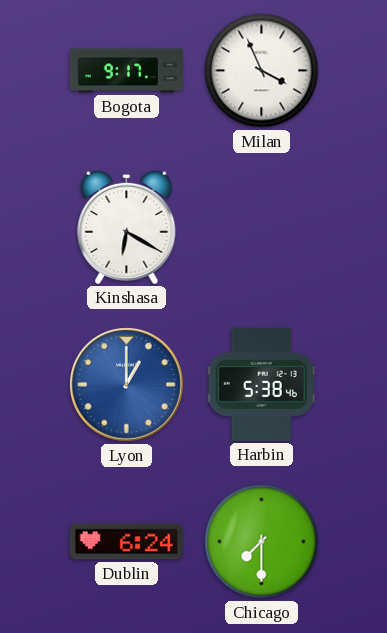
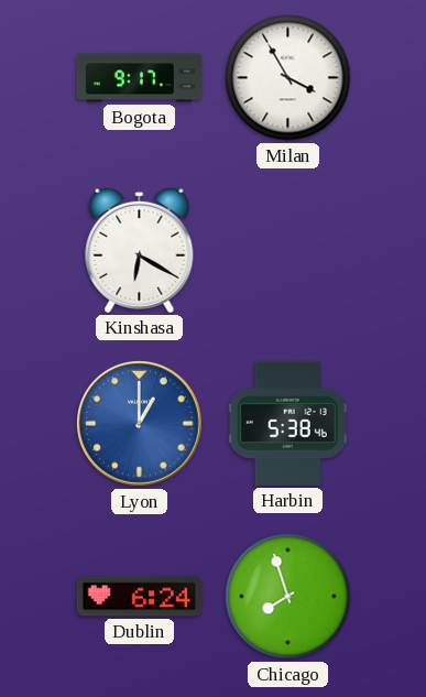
Milan: 3:56 -> 3:55 (288, 78)
Chicago: 7:30 -> 7:57 (288, 597)
